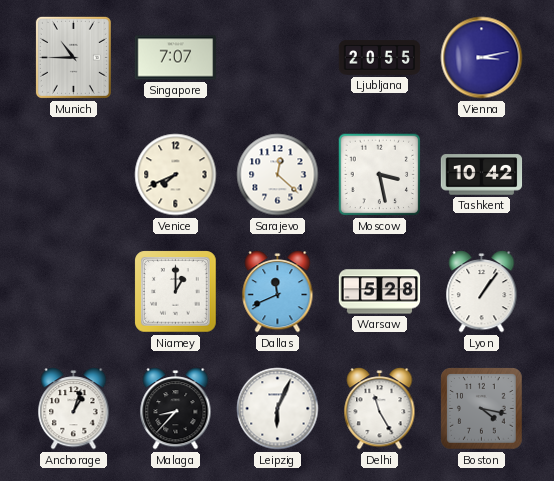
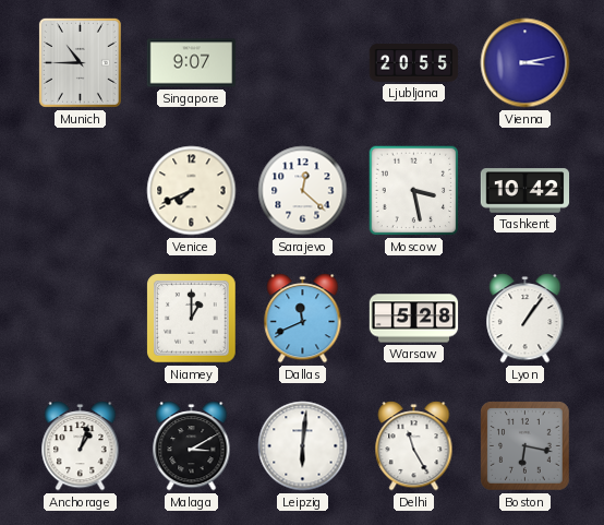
Singapore: 7:07 -> 9:07 (192, 63)
Malaga: 8:37 -> 3:10 (192, 446)
Leipzig: 6:04 -> 6:01 (303, 446)
Boston: 4:17 -> 6:17 (526, 446)
